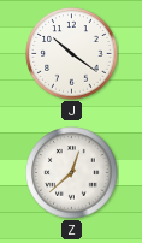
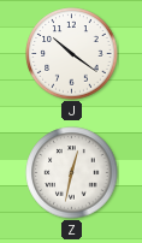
Z: 12:38 -> 12:32 (72, 173)
